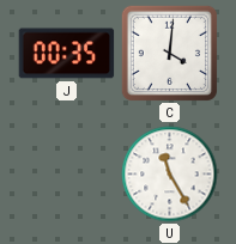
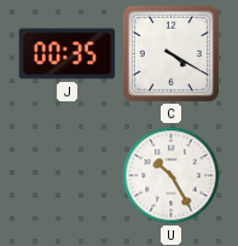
C: 4:01 -> 4:20 (170, 53)
U: 11:25 -> 10:25 (172, 176)
